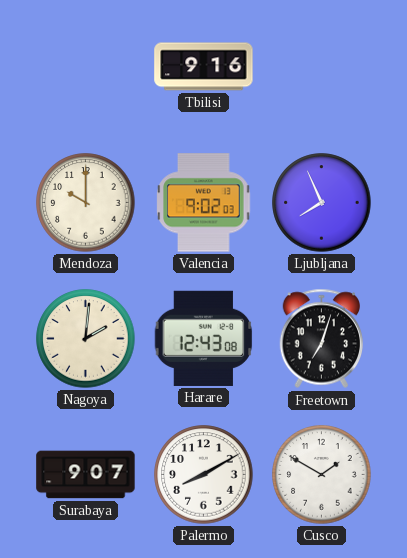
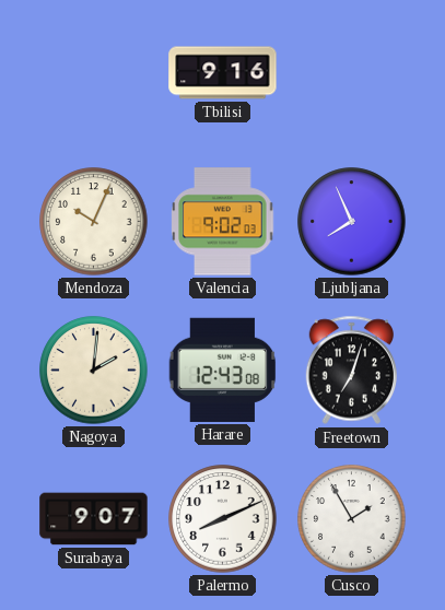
Mendoza: 10:00 -> 10:04 (94, 222)
Palermo: 8:10 -> 8:11 (223, 519)
Cusco: 1:50 -> 1:55 (352, 519)
